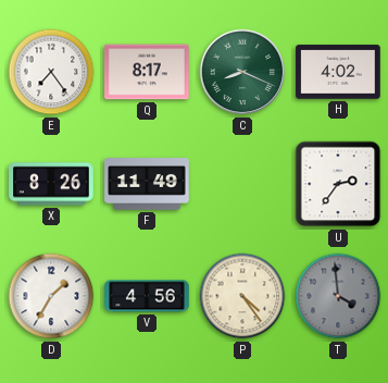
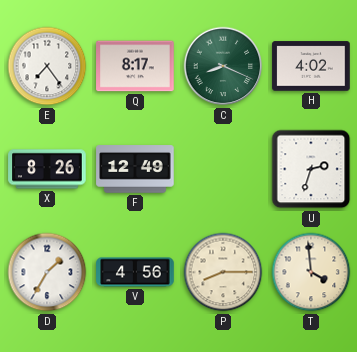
F: 11:49 -> 12:49 (135, 169)
U: 2:36 -> 2:33 (311, 169)
P: 4:24 -> 8:15 (223, 272)
T dial: grey -> cream (311, 272)
